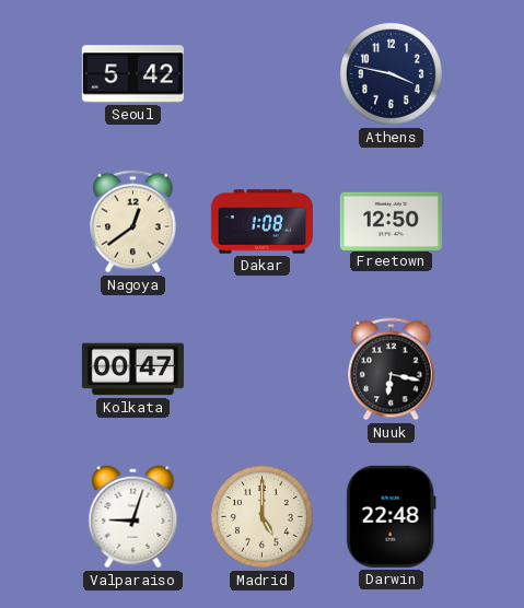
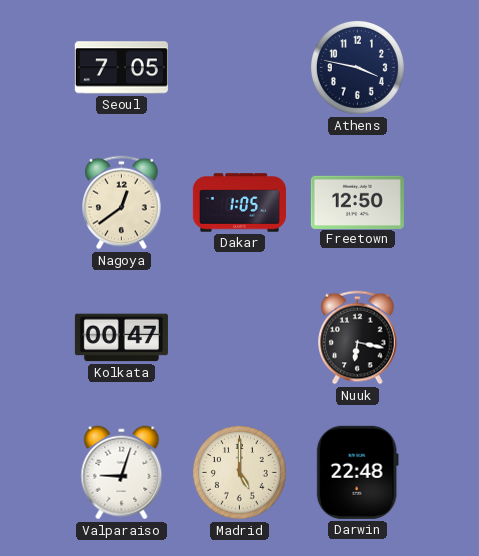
Seoul: 5:42 -> 7:05 (121, 68)
Dakar: 1:08 -> 1:05 (239, 203)
